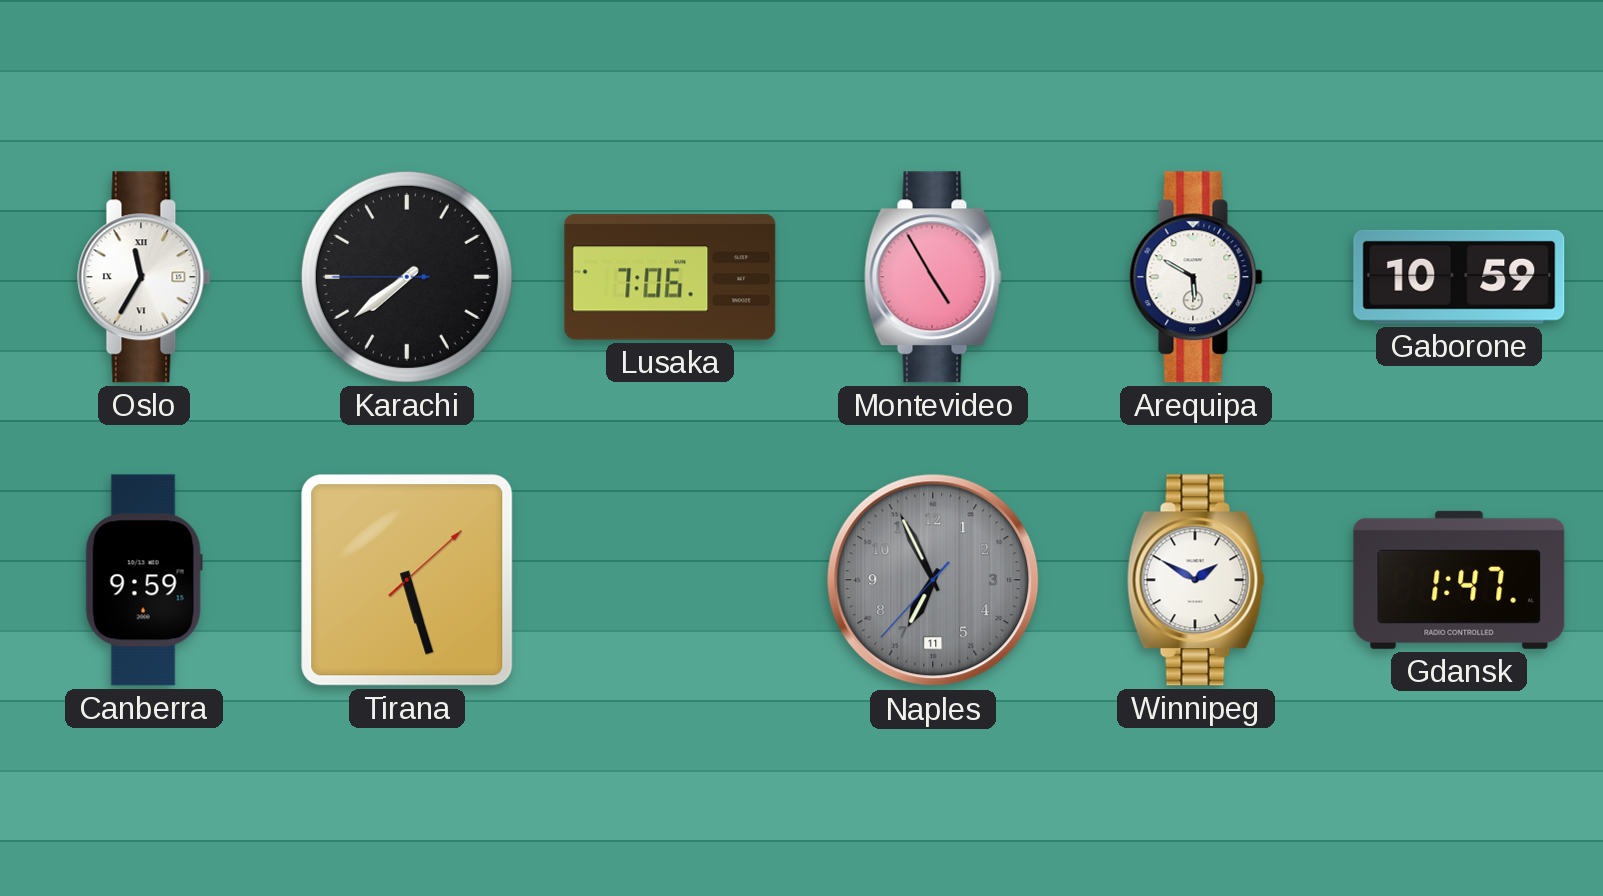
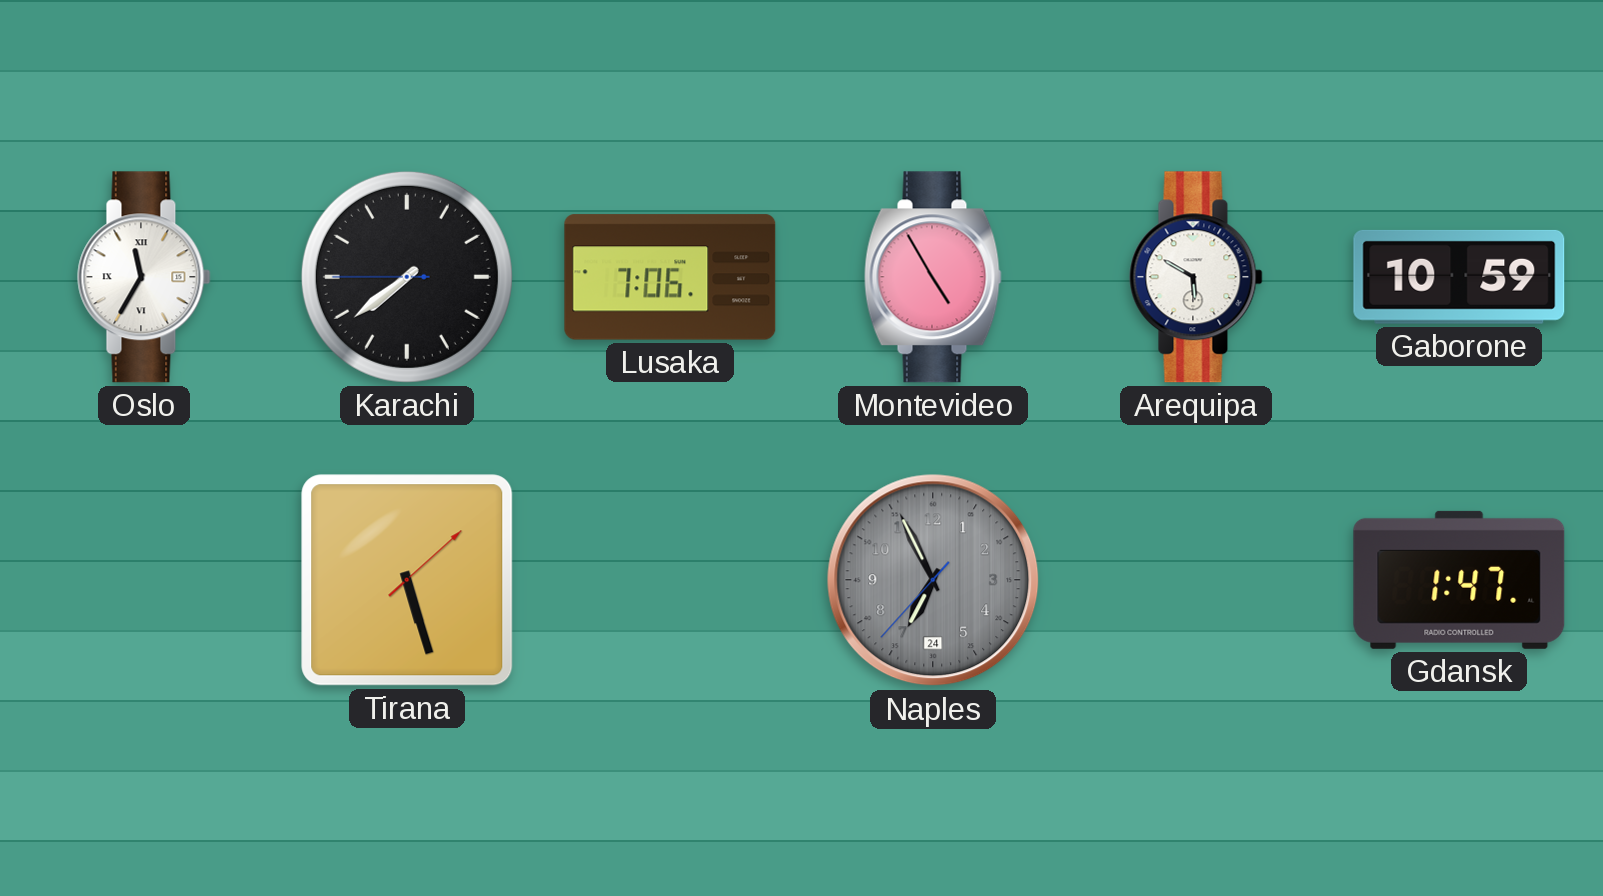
Canberra: 9:59 -> none (144, 580)
Naples date: 11 -> 24 (933, 580)
Winnipeg: 1:50 -> none (1196, 580)
